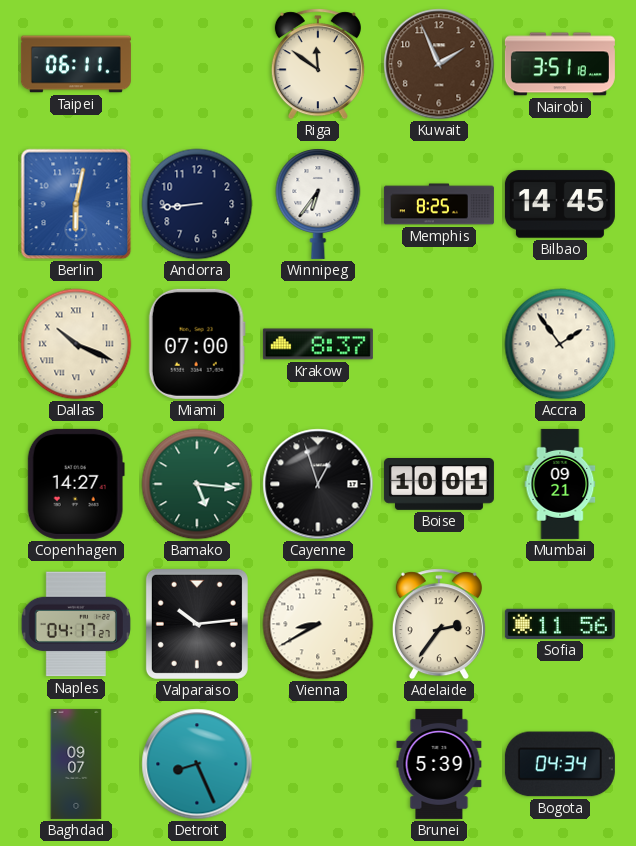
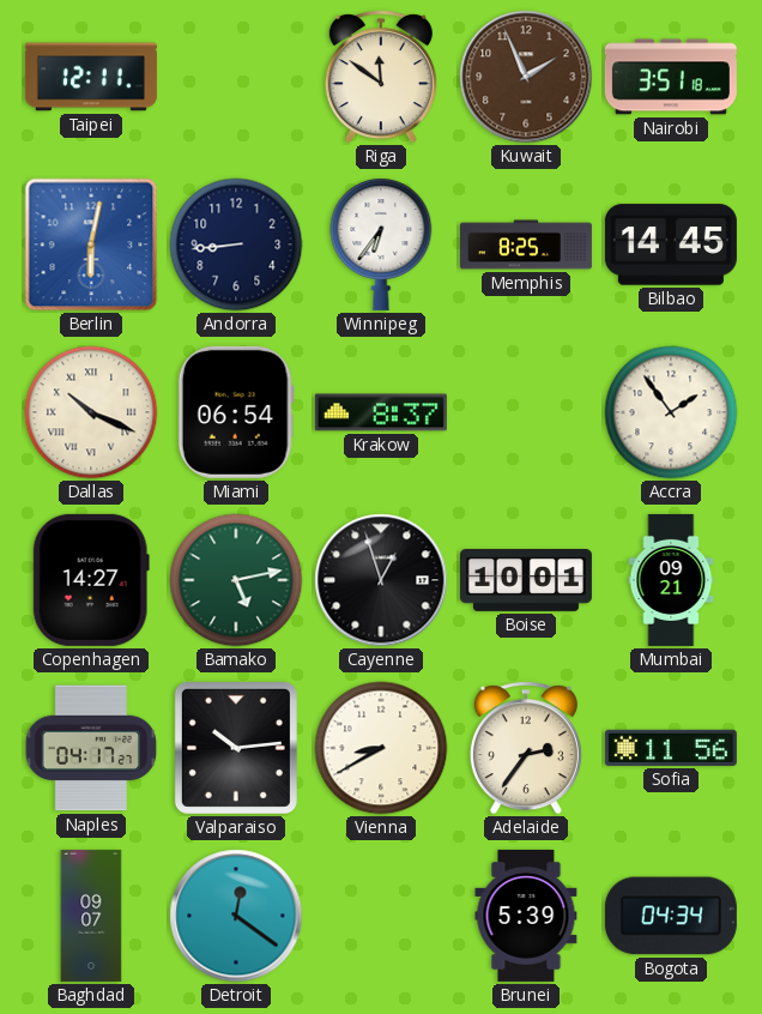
Taipei: 06:11 -> 12:11 (91, 77)
Miami: 07:00 -> 06:54 (236, 412)
Bamako: 5:16 -> 5:13 (236, 580)
Detroit: 8:26 -> 12:21 (236, 916)
